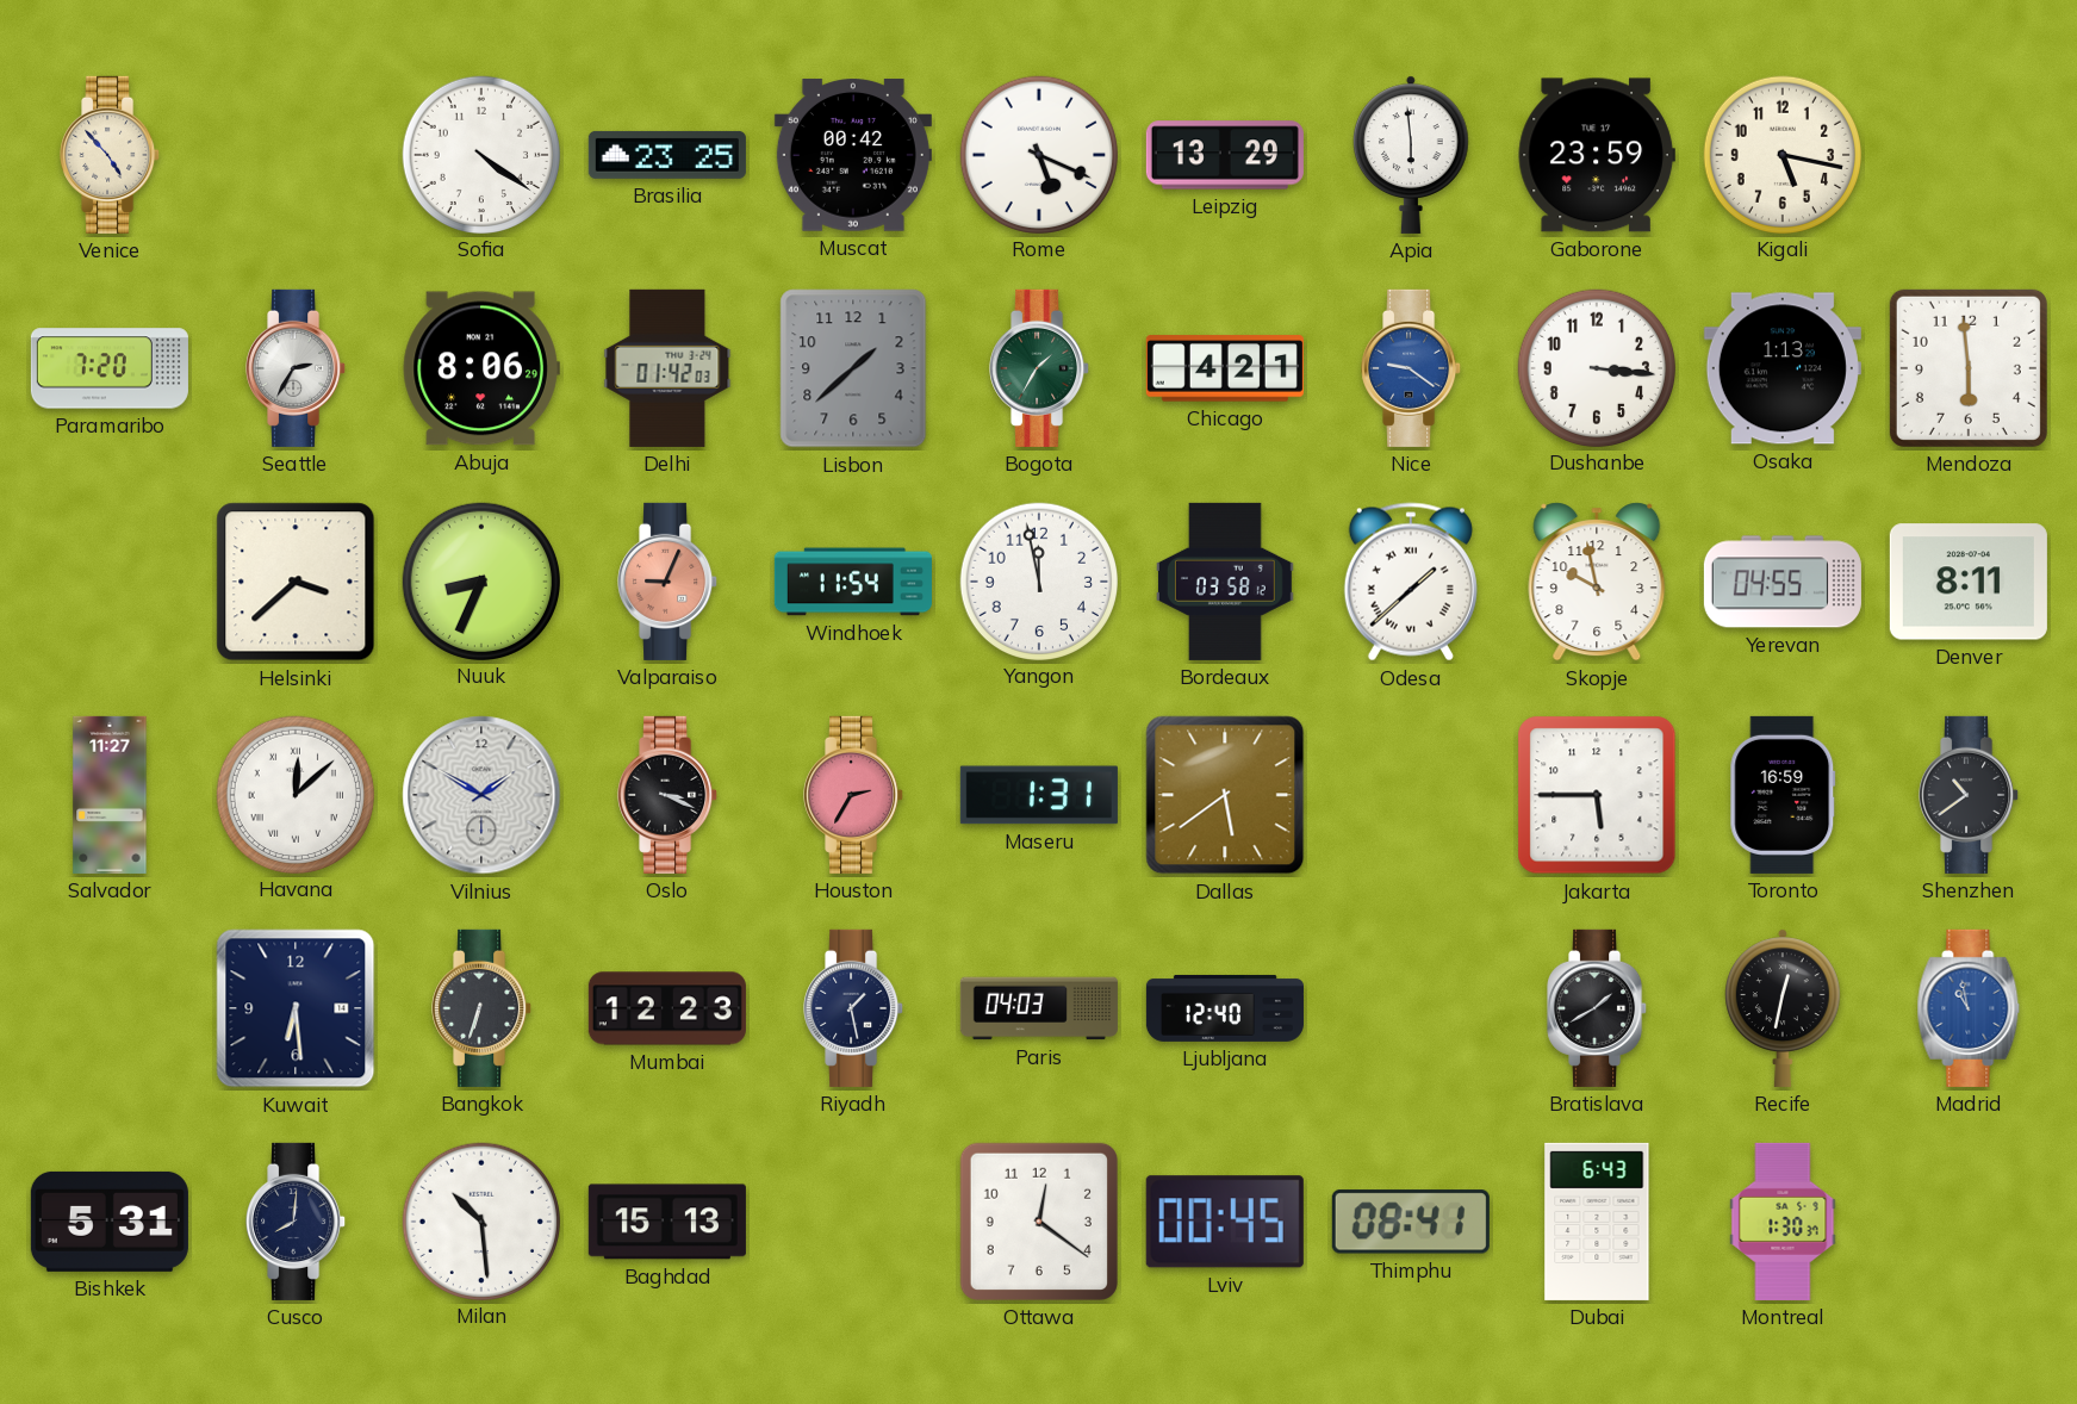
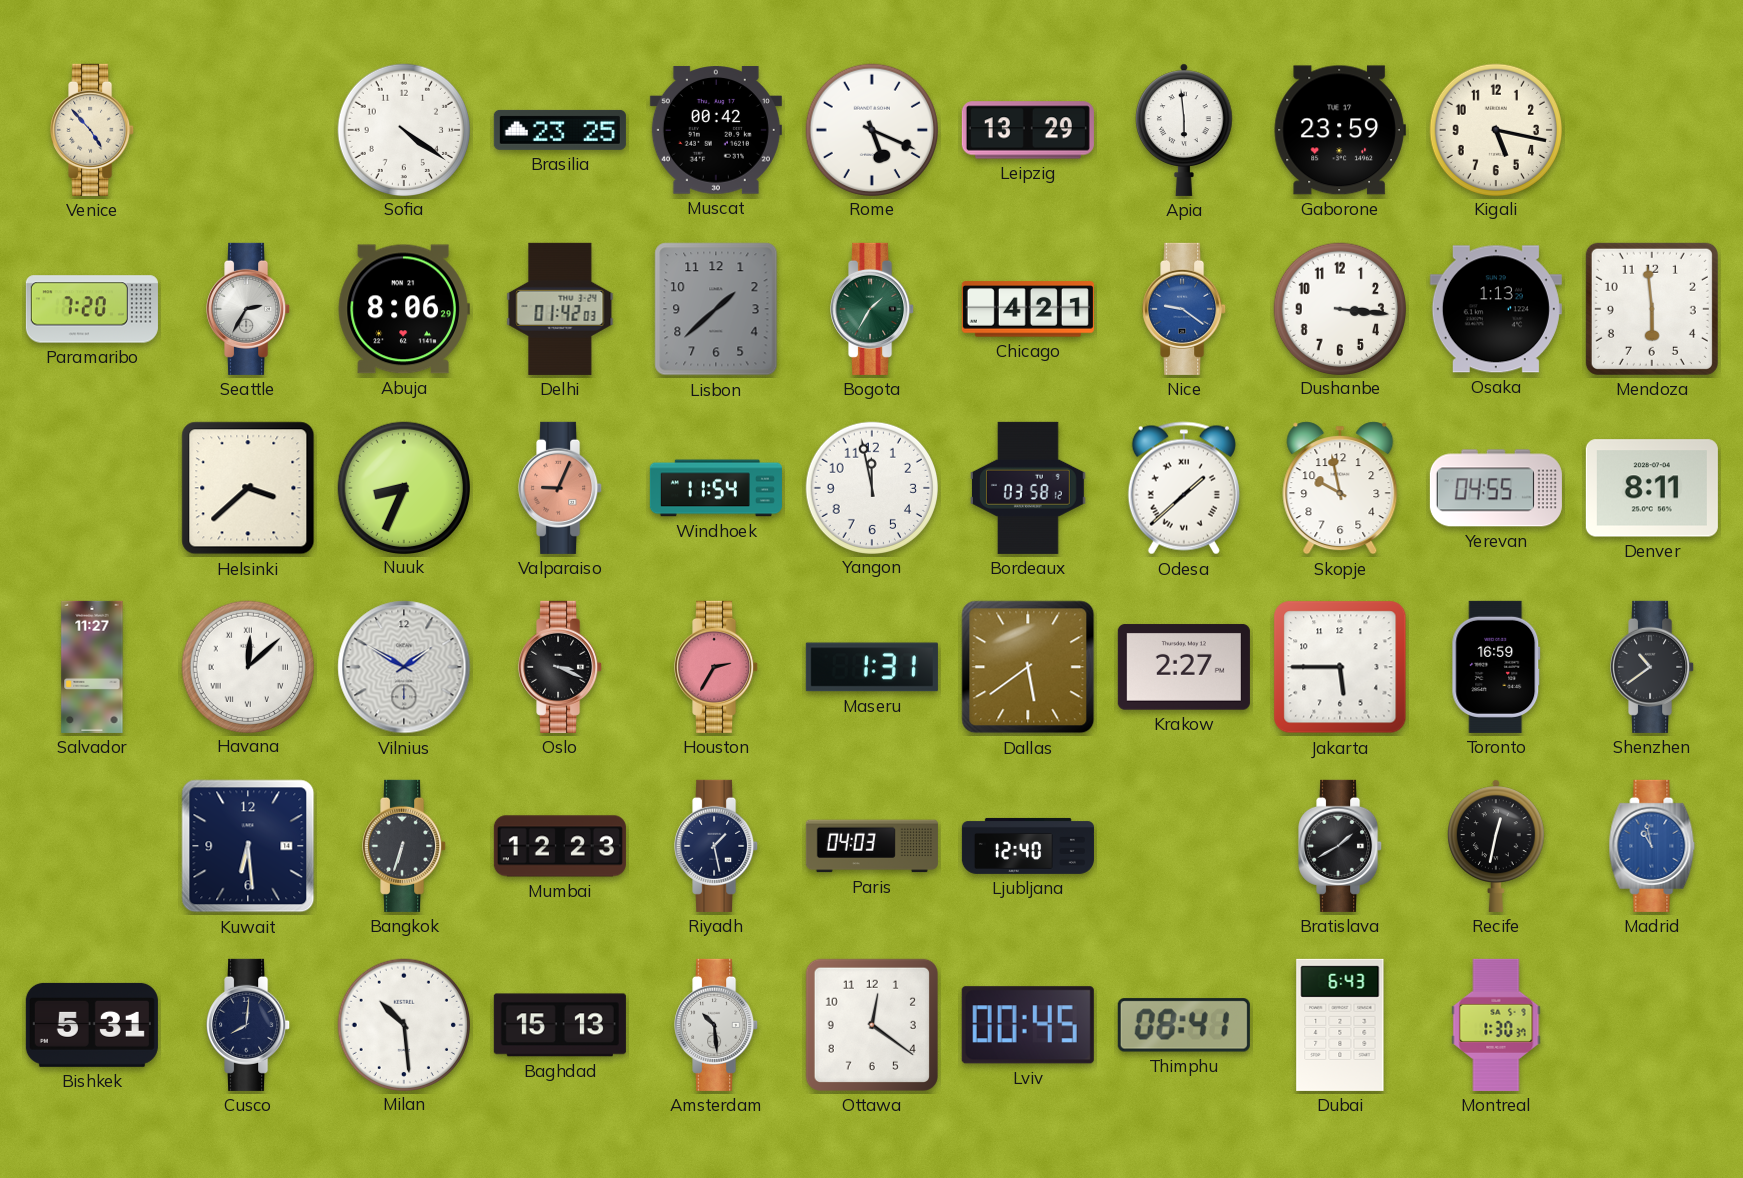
Krakow: none -> 2:27 (1184, 667)
Amsterdam: none -> 10:29 (717, 1025)
